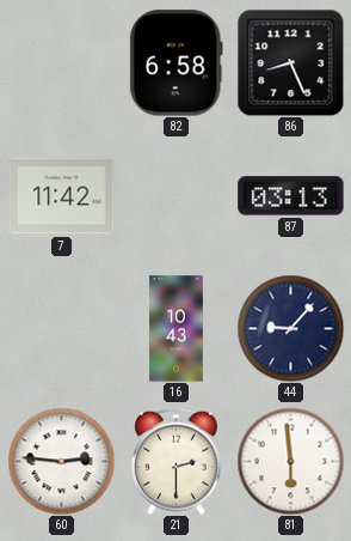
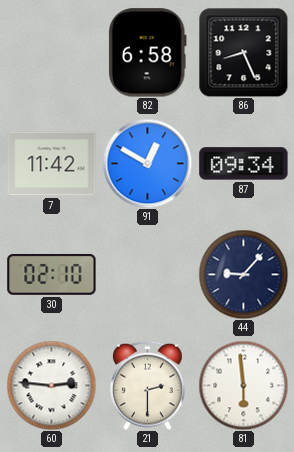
91: none -> 12:50 (147, 163)
87: 03:13 -> 09:34 (244, 164)
30: none -> 02:10 (52, 274)
16: 10:43 -> none (177, 329)
